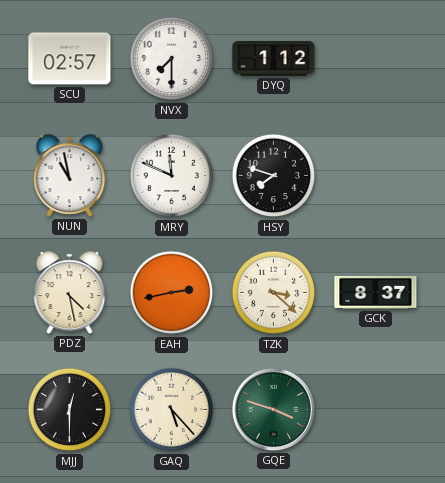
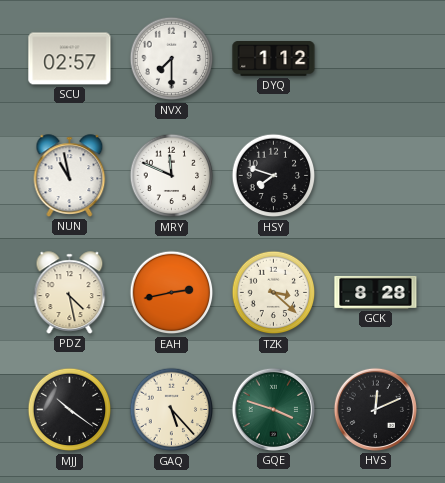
GCK: 8:37 -> 8:28 (376, 292)
MJJ: 12:30 -> 10:21 (70, 410)
HVS: none -> 12:11 (375, 409)
